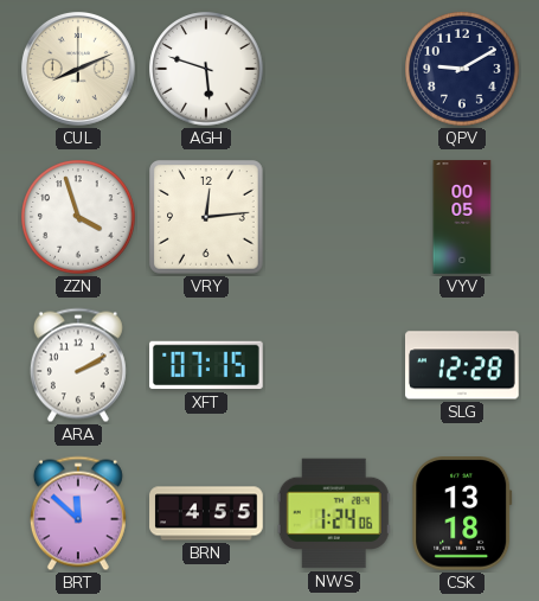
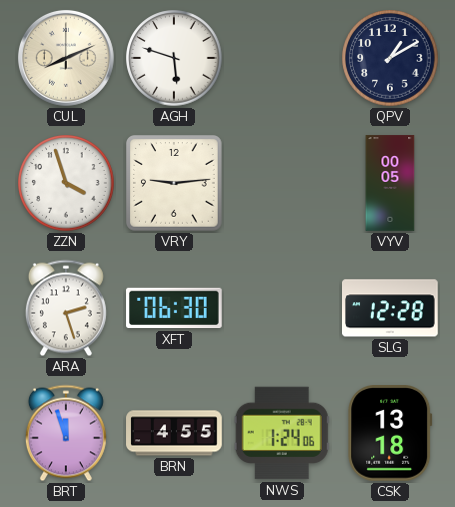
QPV: 9:10 -> 1:10 (390, 58)
VRY: 12:14 -> 9:14 (175, 184)
ARA: 2:10 -> 2:27 (66, 308)
XFT: 07:15 -> 06:30 (174, 308)
BRT: 11:52 -> 11:57 (66, 433)
